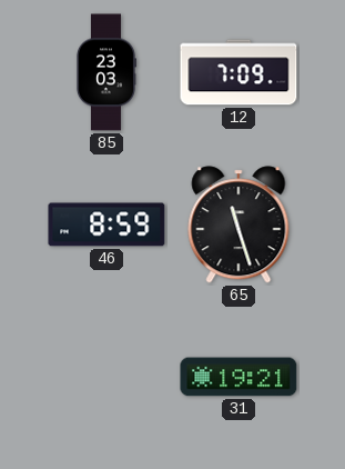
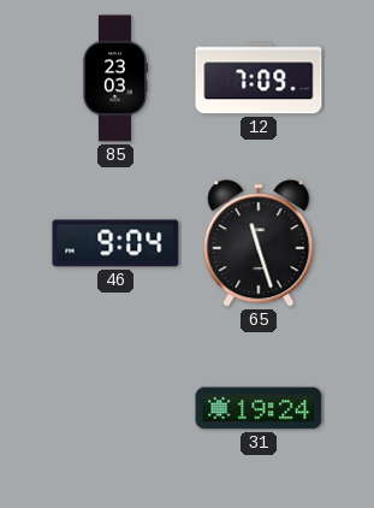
46: 8:59 -> 9:04 (115, 243)
31: 19:21 -> 19:24 (259, 408)
